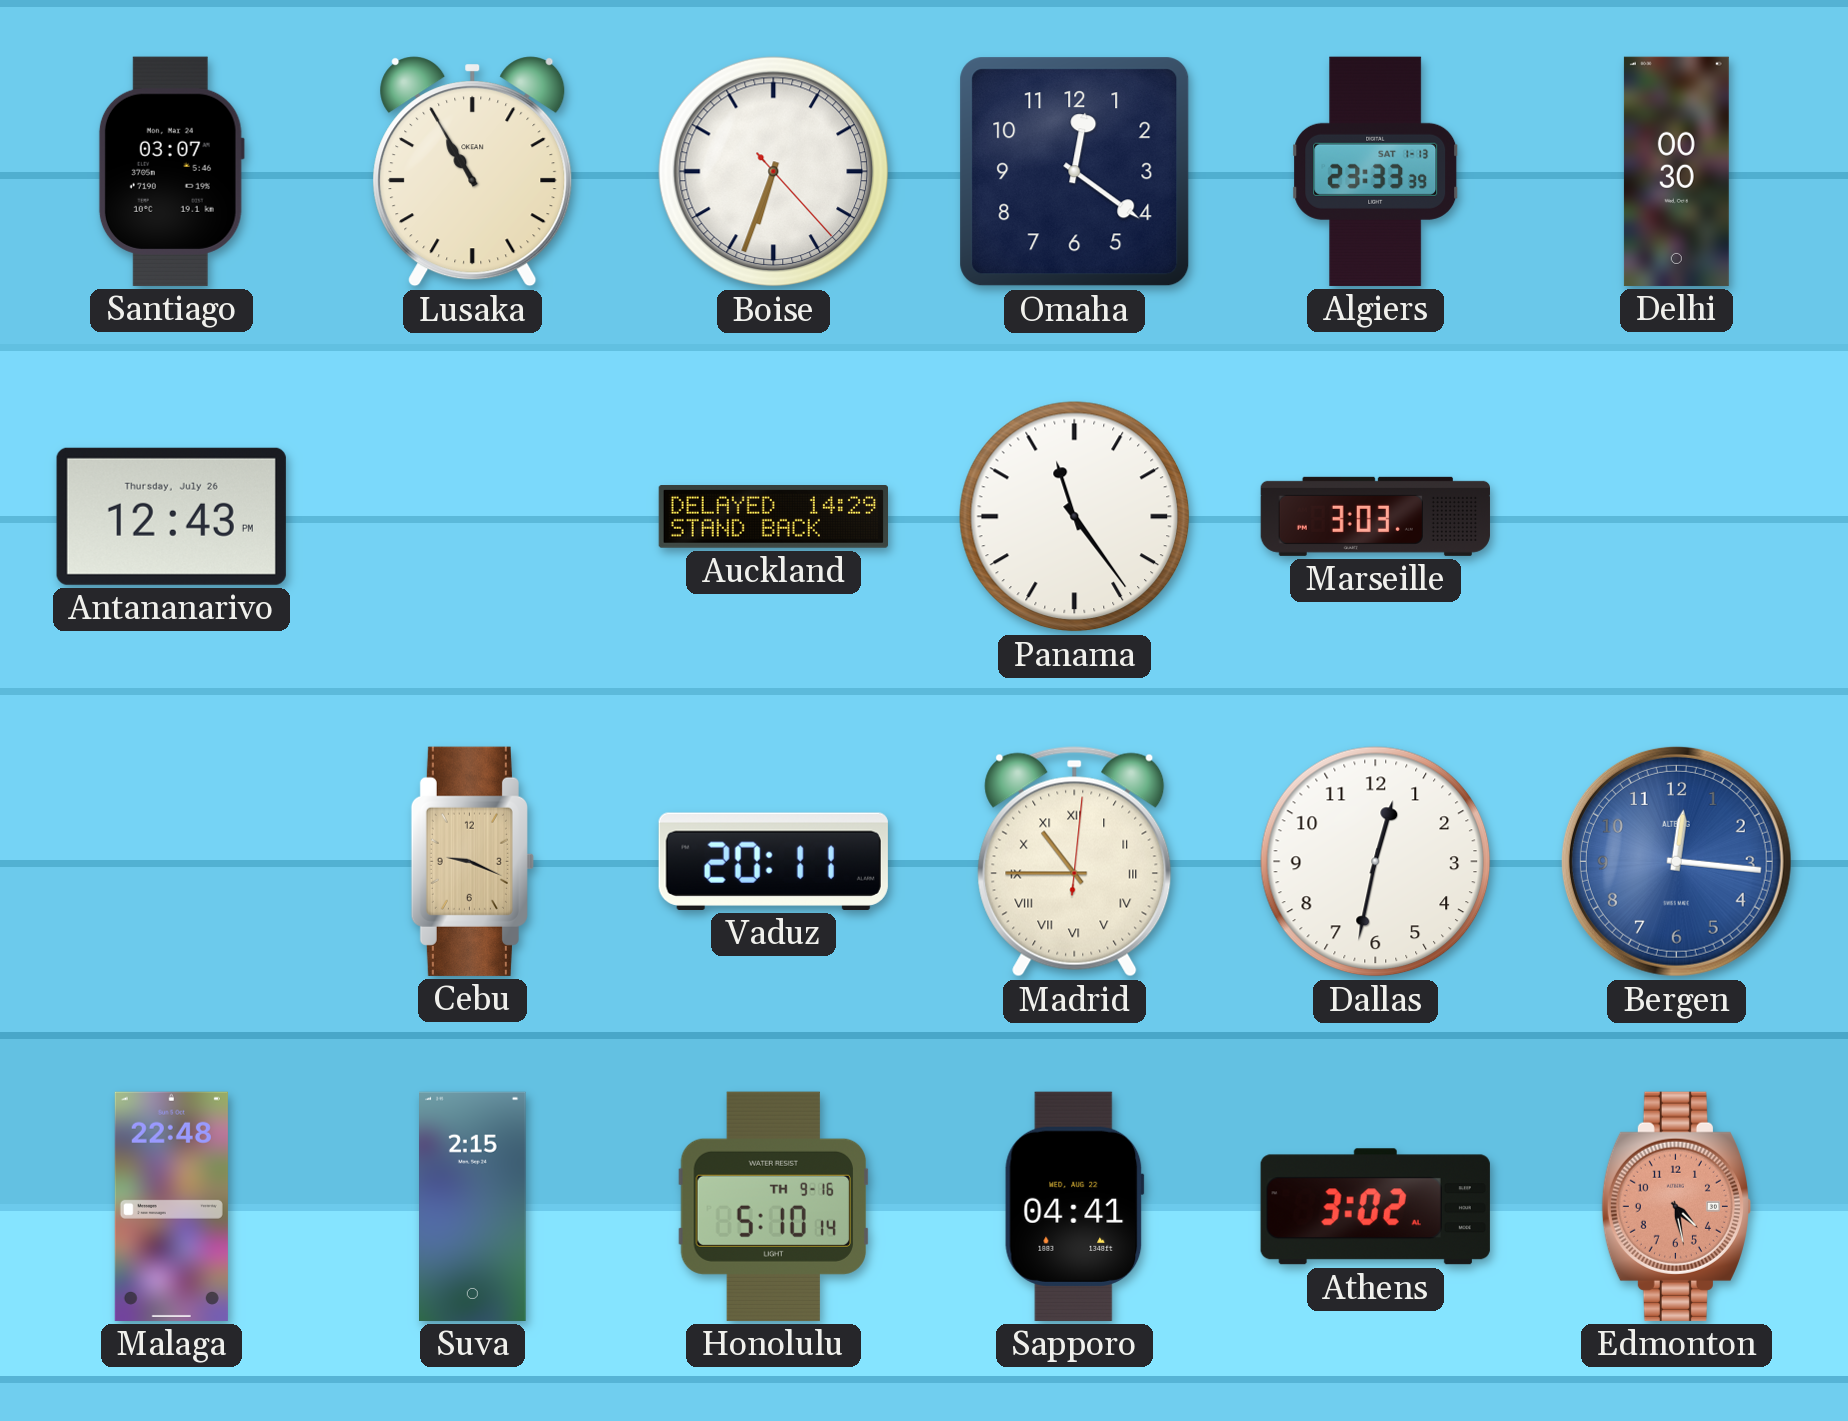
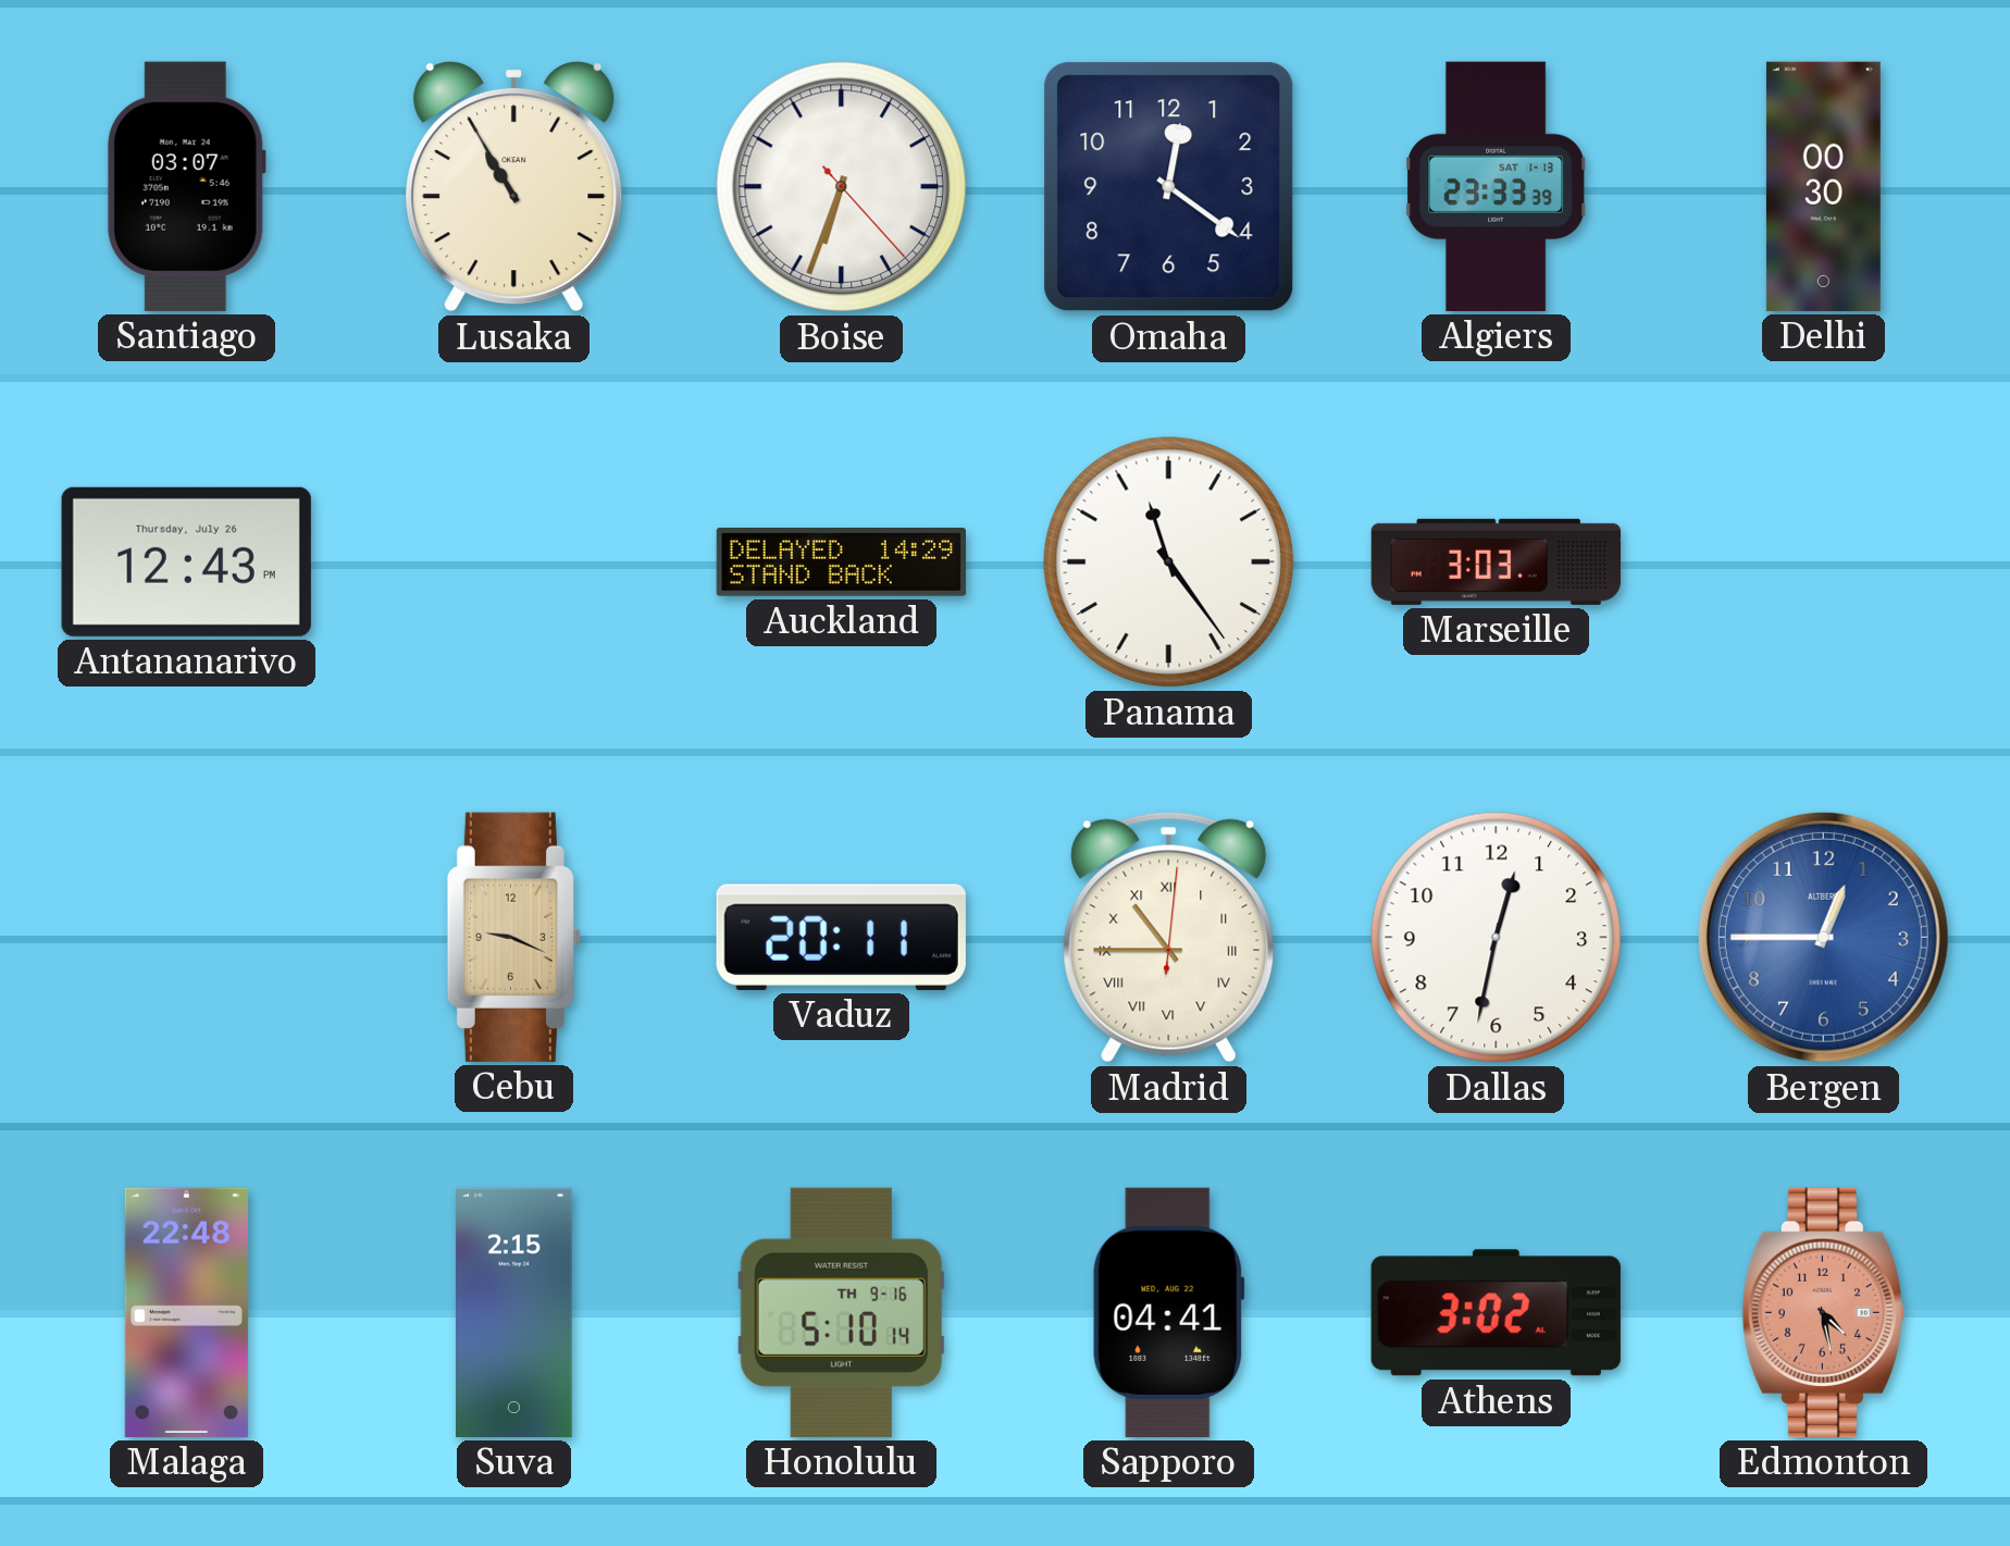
Bergen: 12:16 -> 12:45 (1823, 937)
